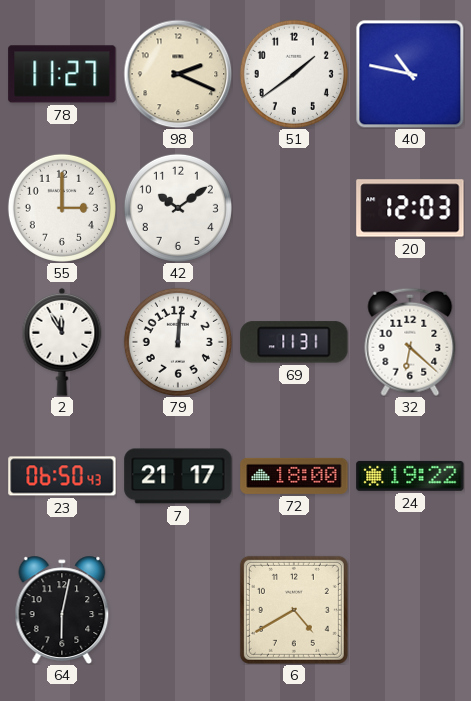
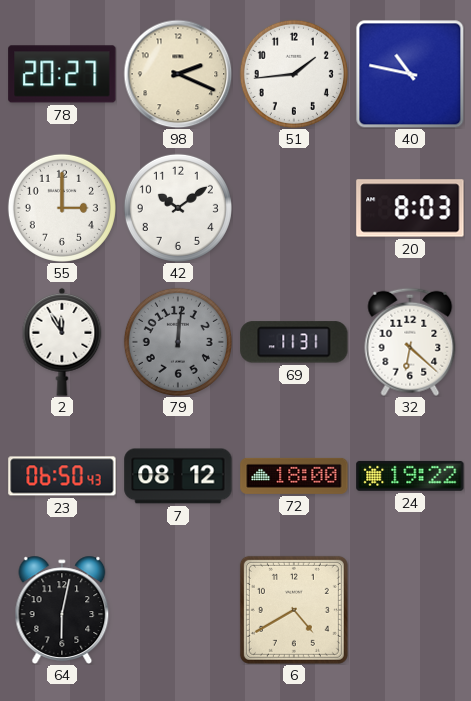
78: 11:27 -> 20:27 (62, 74)
51: 1:39 -> 1:44 (294, 74)
20: 12:03 -> 8:03 (410, 208)
79 dial: white -> grey (178, 342)
7: 21:17 -> 08:12 (178, 476)
